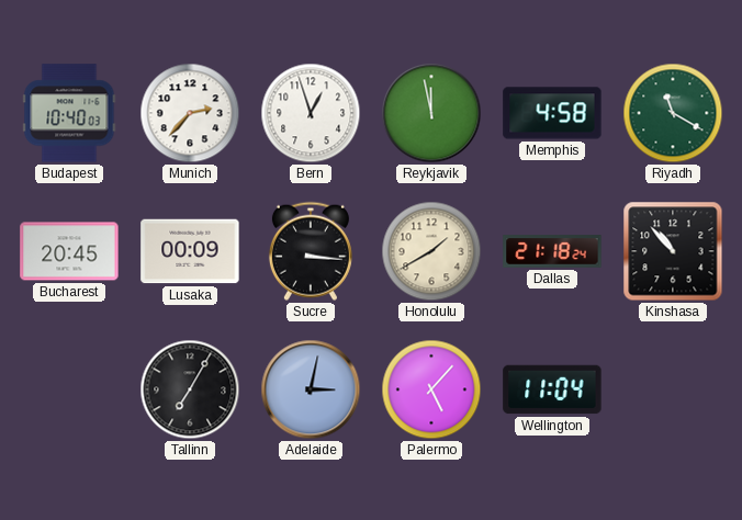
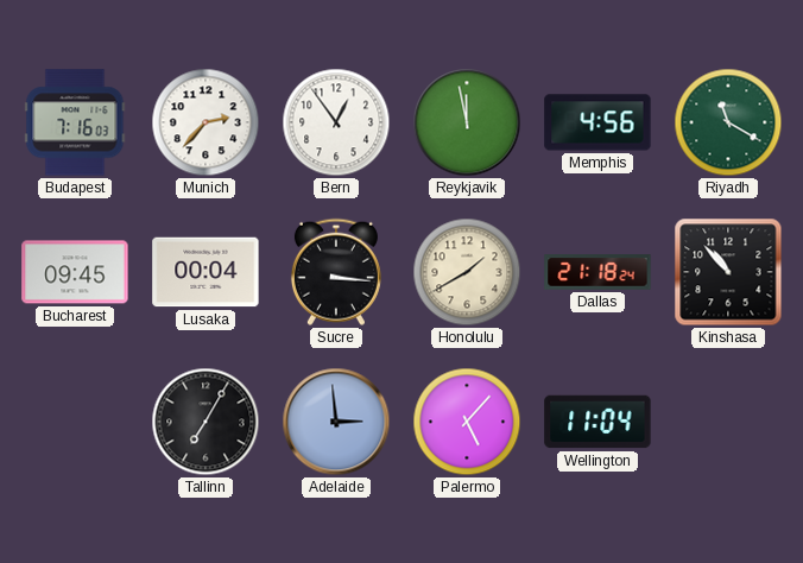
Budapest: 10:40 -> 7:16 (75, 122)
Bern: 12:57 -> 12:54 (336, 122)
Memphis: 4:58 -> 4:56 (597, 122)
Bucharest: 20:45 -> 09:45 (75, 272)
Lusaka: 00:09 -> 00:04 (206, 272)
Adelaide: 3:02 -> 2:59 (336, 422)
